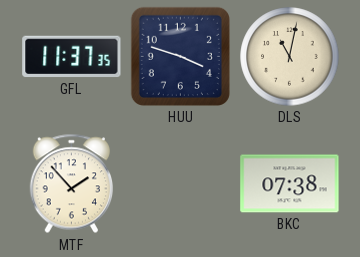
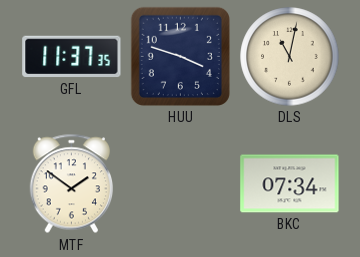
MTF: 1:53 -> 1:51 (71, 184)
BKC: 07:38 -> 07:34 (290, 184)
